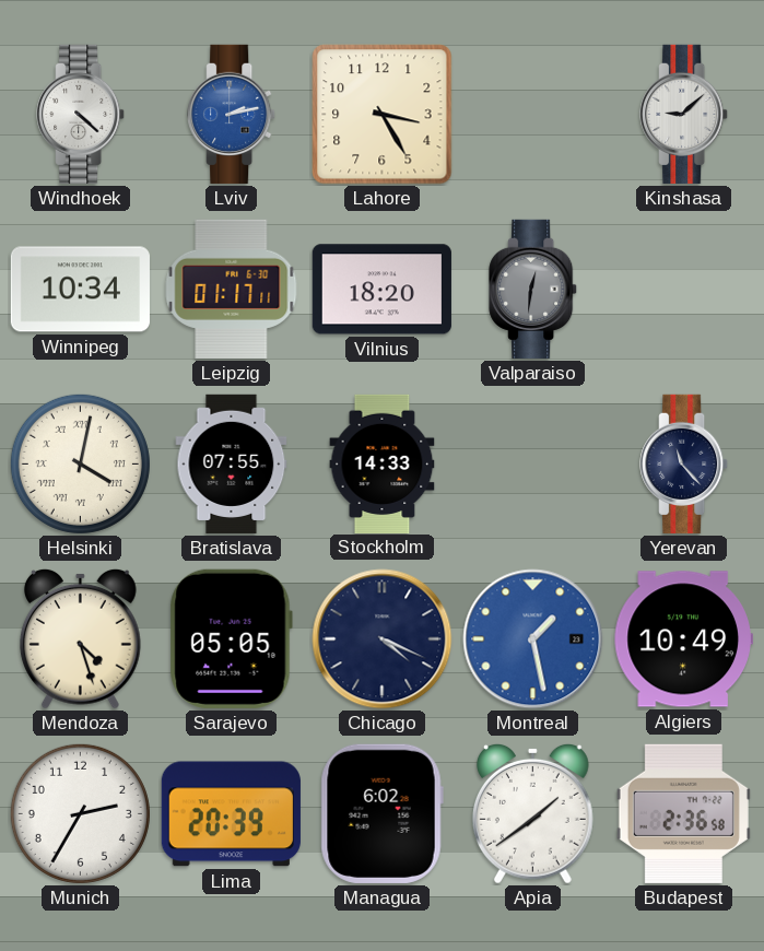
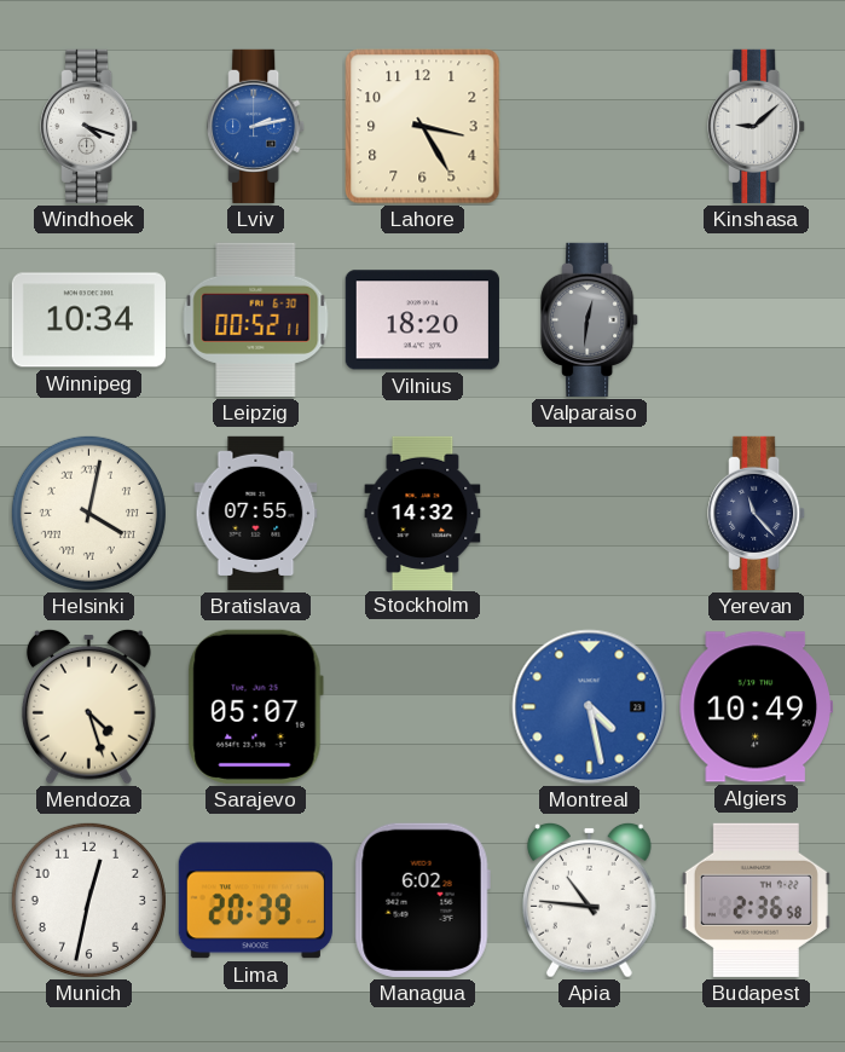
Windhoek: 4:22 -> 4:18 (89, 126)
Leipzig: 01:17 -> 00:52 (256, 319)
Stockholm: 14:33 -> 14:32 (423, 513)
Sarajevo: 05:05 -> 05:07 (255, 706)
Chicago: 4:19 -> none (383, 639)
Montreal: 1:28 -> 4:28 (590, 707)
Munich: 2:35 -> 12:32 (88, 900)
Apia: 1:39 -> 10:46 (590, 900)
